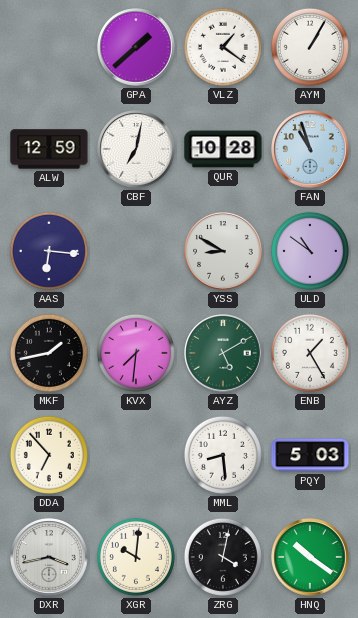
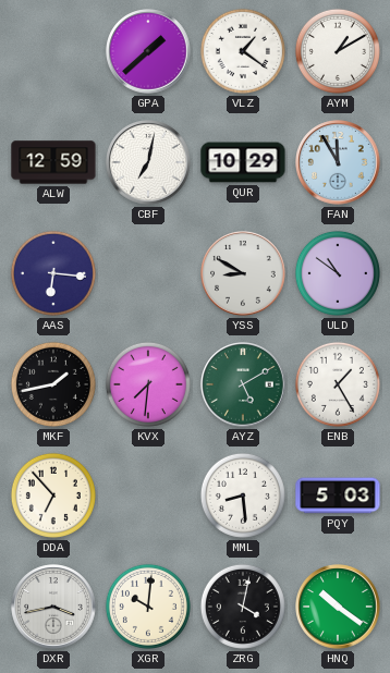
AYM: 1:05 -> 1:10 (338, 51)
QUR: 10:28 -> 10:29 (243, 162)
FAN: 10:57 -> 11:55 (338, 162)
